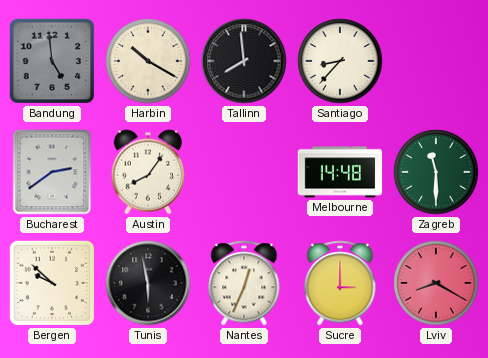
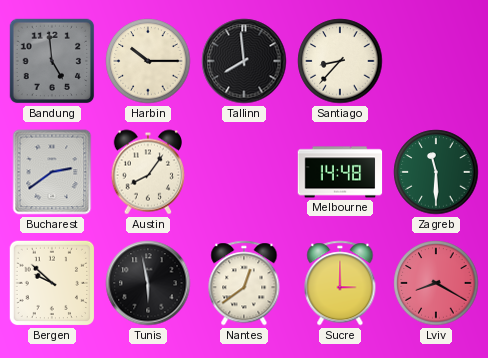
Harbin: 10:20 -> 10:15 (148, 61)
Nantes: 12:34 -> 12:39 (244, 283)
